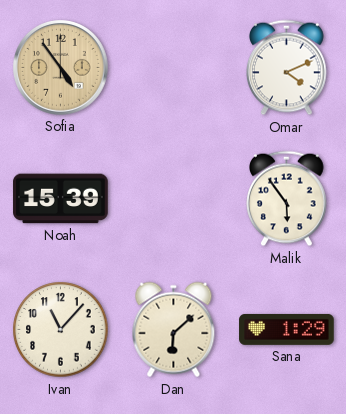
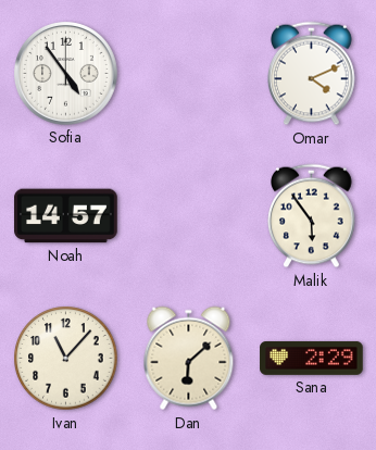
Sofia dial: champagne -> white (66, 74)
Noah: 15:39 -> 14:57 (66, 216)
Sana: 1:29 -> 2:29 (312, 358)
